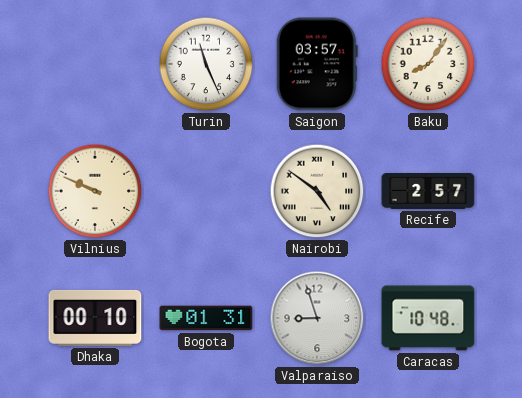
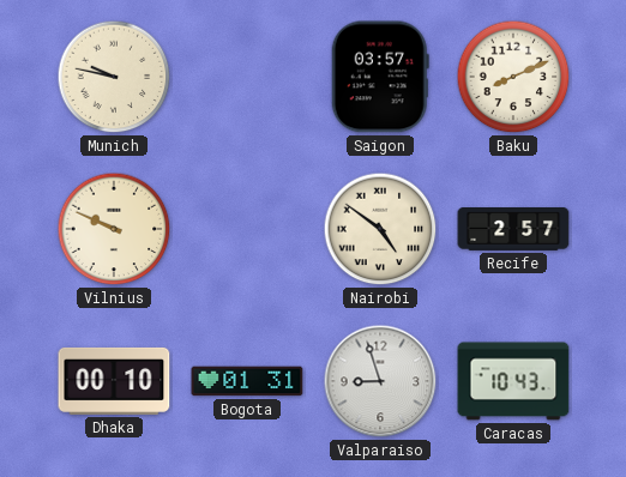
Munich: none -> 9:47 (114, 77)
Turin: 11:26 -> none (206, 64)
Baku: 8:06 -> 8:11 (513, 77)
Caracas: 10:48 -> 10:43 (513, 381)
